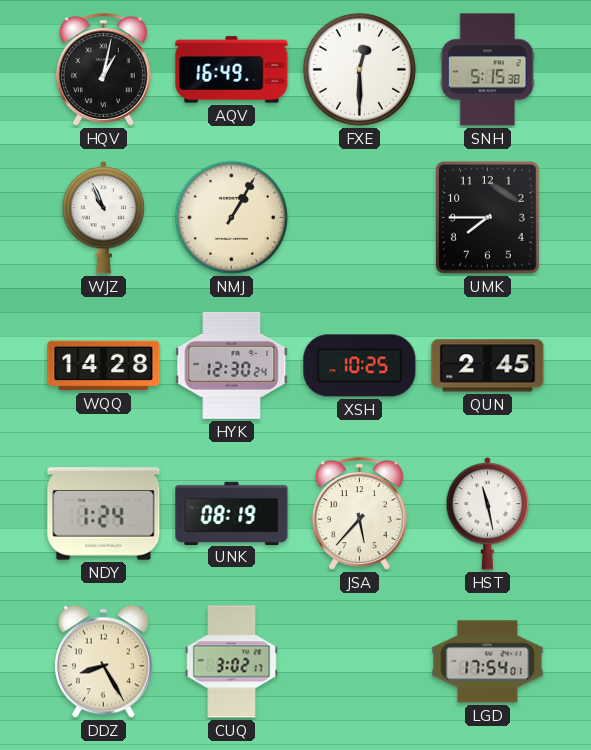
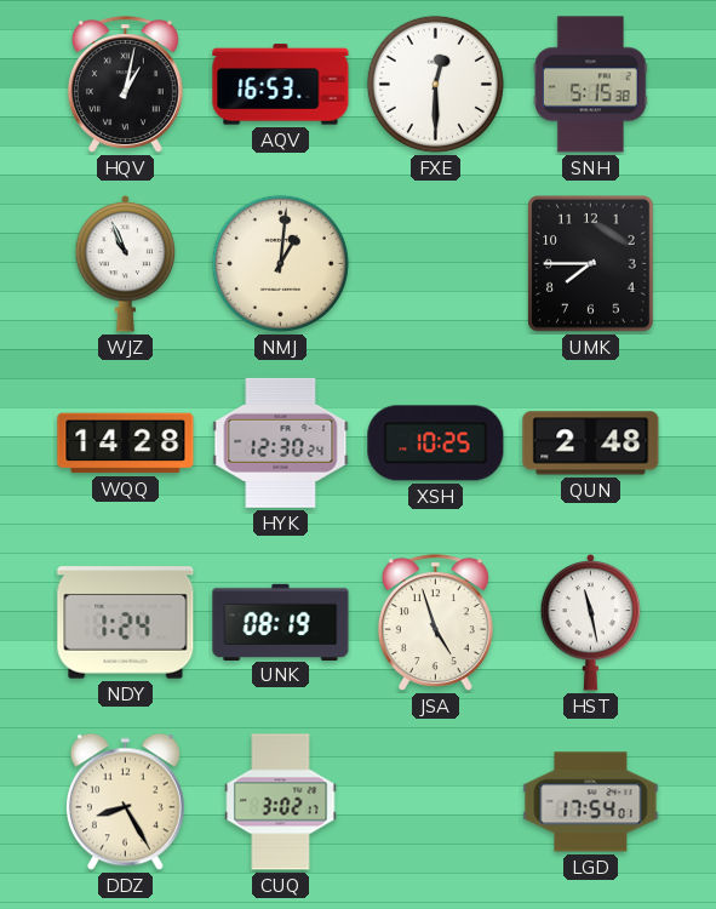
AQV: 16:49 -> 16:53 (281, 85)
NMJ: 1:05 -> 1:01 (280, 263)
QUN: 2:45 -> 2:48 (591, 444)
JSA: 5:37 -> 4:57 (435, 623)
